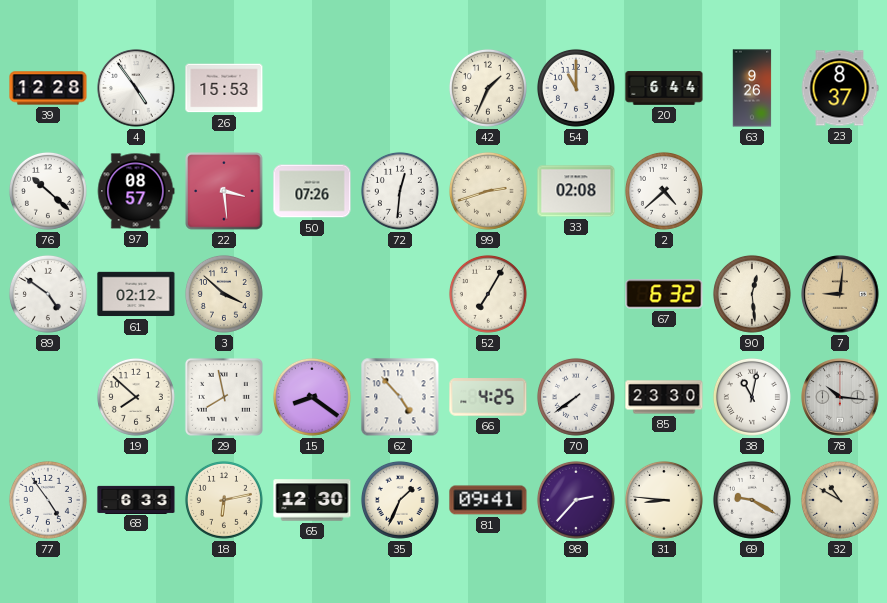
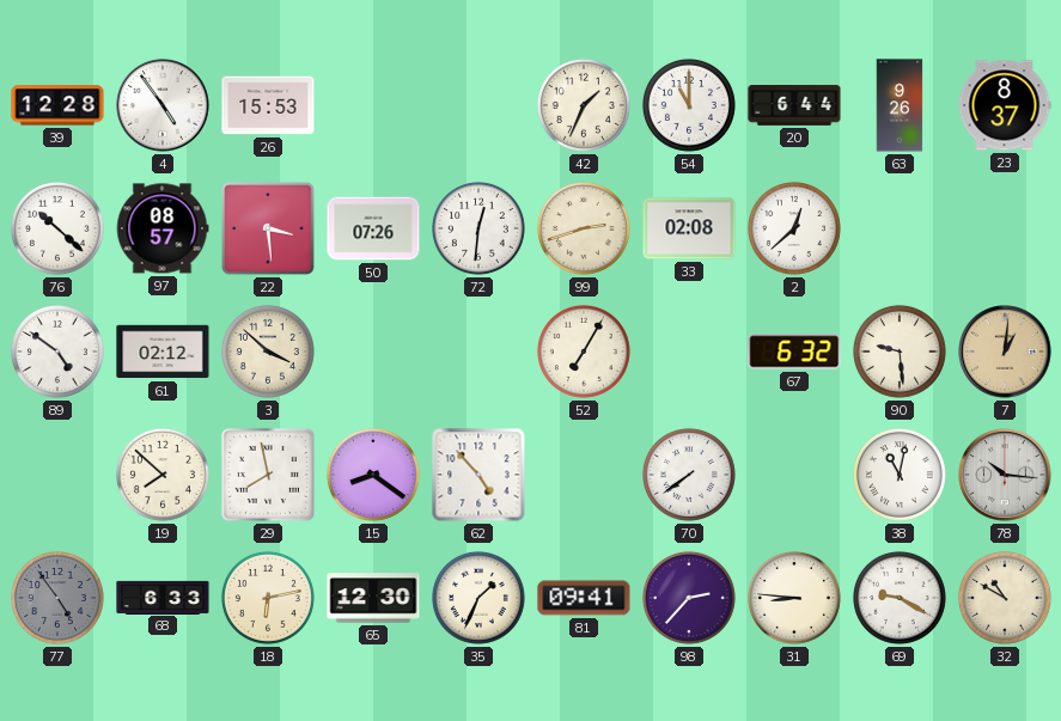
2: 4:38 -> 12:38 (794, 228)
90: 12:29 -> 9:29 (900, 352)
7: 9:01 -> 1:01 (1005, 352)
66: 4:25 -> none (488, 397)
85: 23:30 -> none (664, 397)
77 dial: white -> grey (57, 598)
